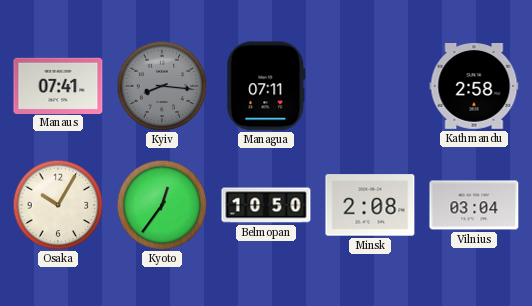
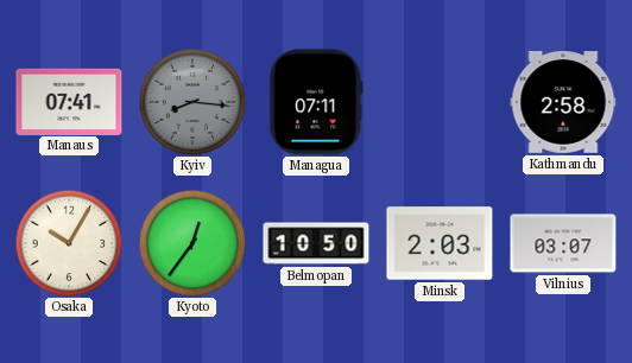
Minsk: 2:08 -> 2:03 (440, 243)
Vilnius: 03:04 -> 03:07 (563, 243)
